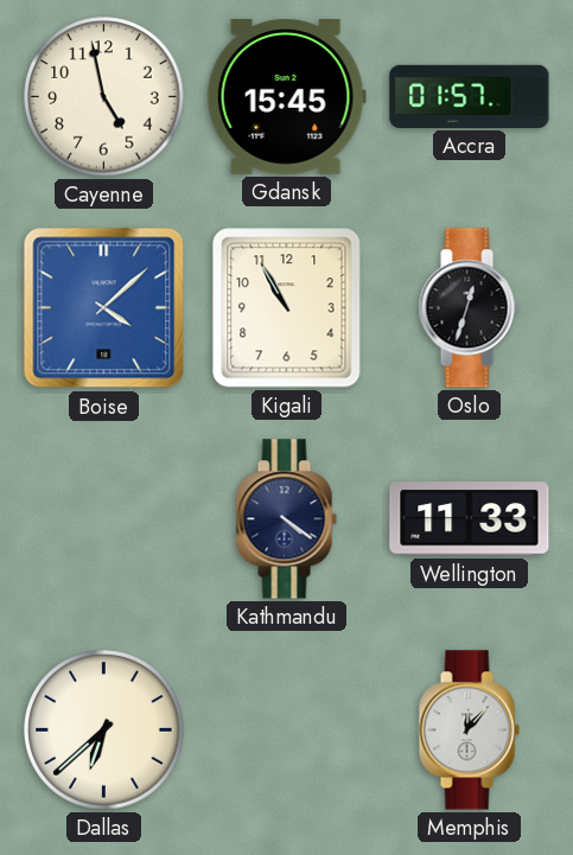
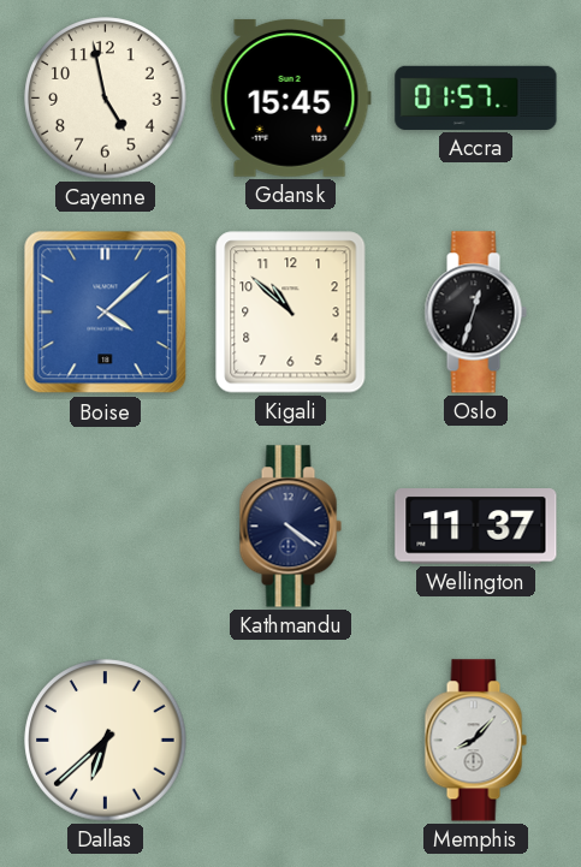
Kigali: 10:55 -> 10:52 (291, 313)
Wellington: 11:33 -> 11:37 (476, 527)
Memphis: 12:07 -> 8:07 (475, 741)
